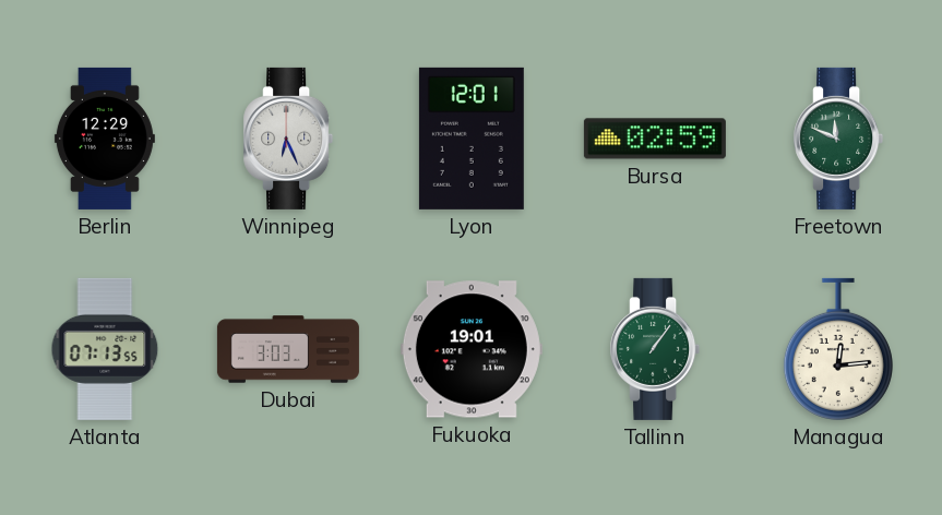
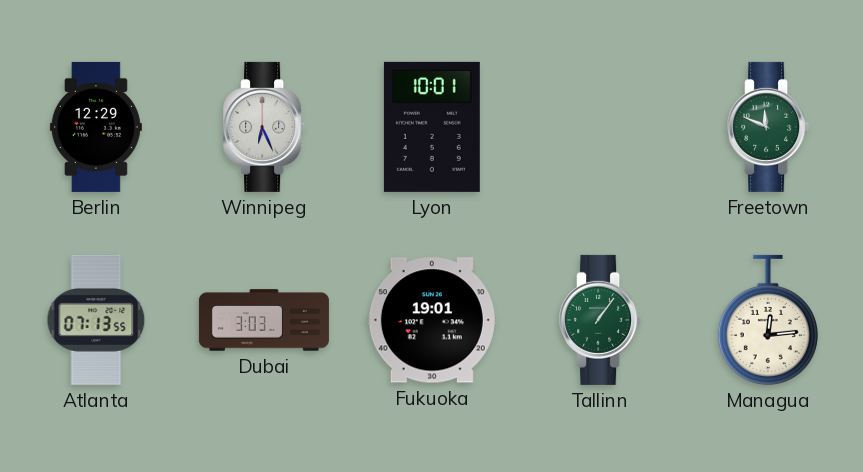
Lyon: 12:01 -> 10:01 (432, 127)
Bursa: 02:59 -> none (655, 139)
